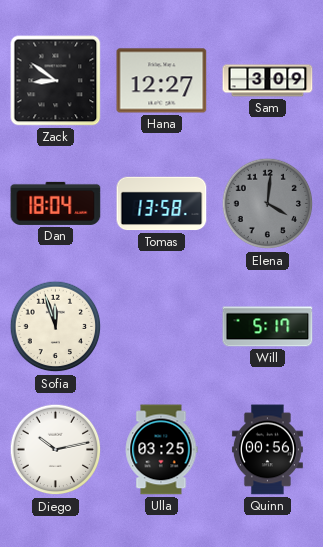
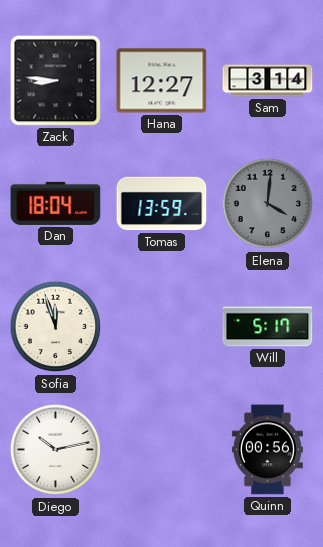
Zack: 8:51 -> 8:46 (56, 81)
Sam: 3:09 -> 3:14 (268, 81)
Tomas: 13:58 -> 13:59 (162, 204)
Ulla: 03:25 -> none (161, 450)
